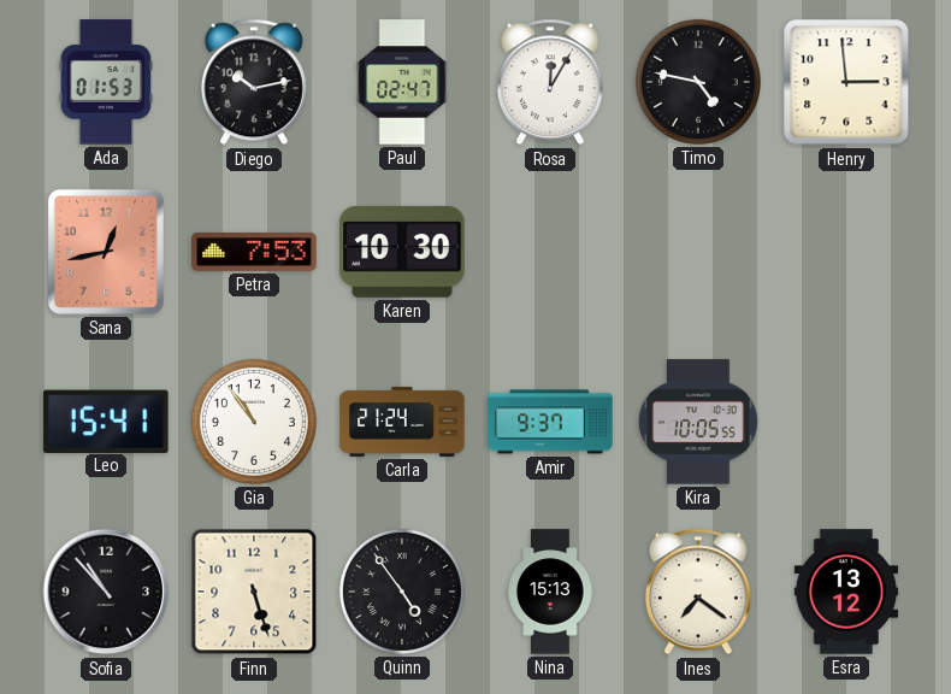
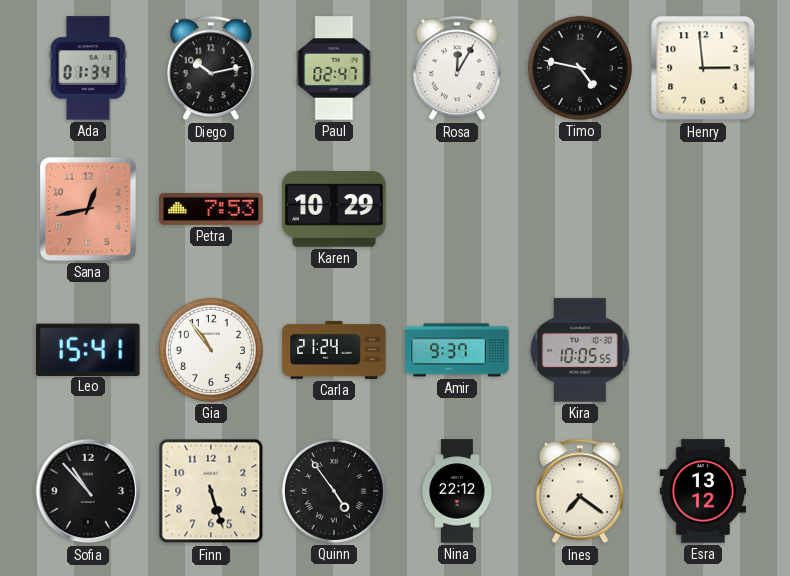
Ada: 01:53 -> 01:34 (88, 68)
Karen: 10:30 -> 10:29 (334, 209)
Nina: 15:13 -> 22:12 (457, 491)
